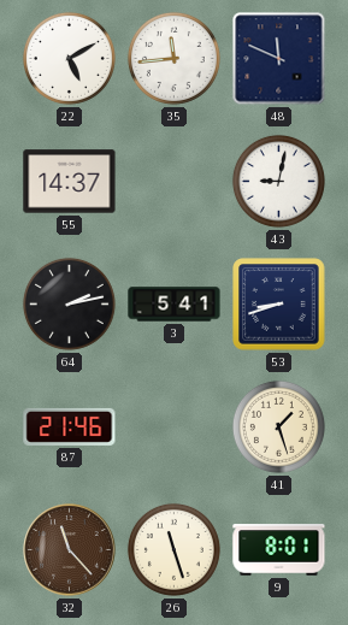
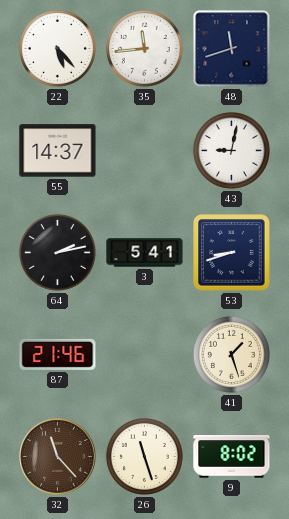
22: 5:10 -> 5:23 (57, 48)
48: 11:49 -> 11:42 (232, 49)
9: 8:01 -> 8:02 (232, 457)
